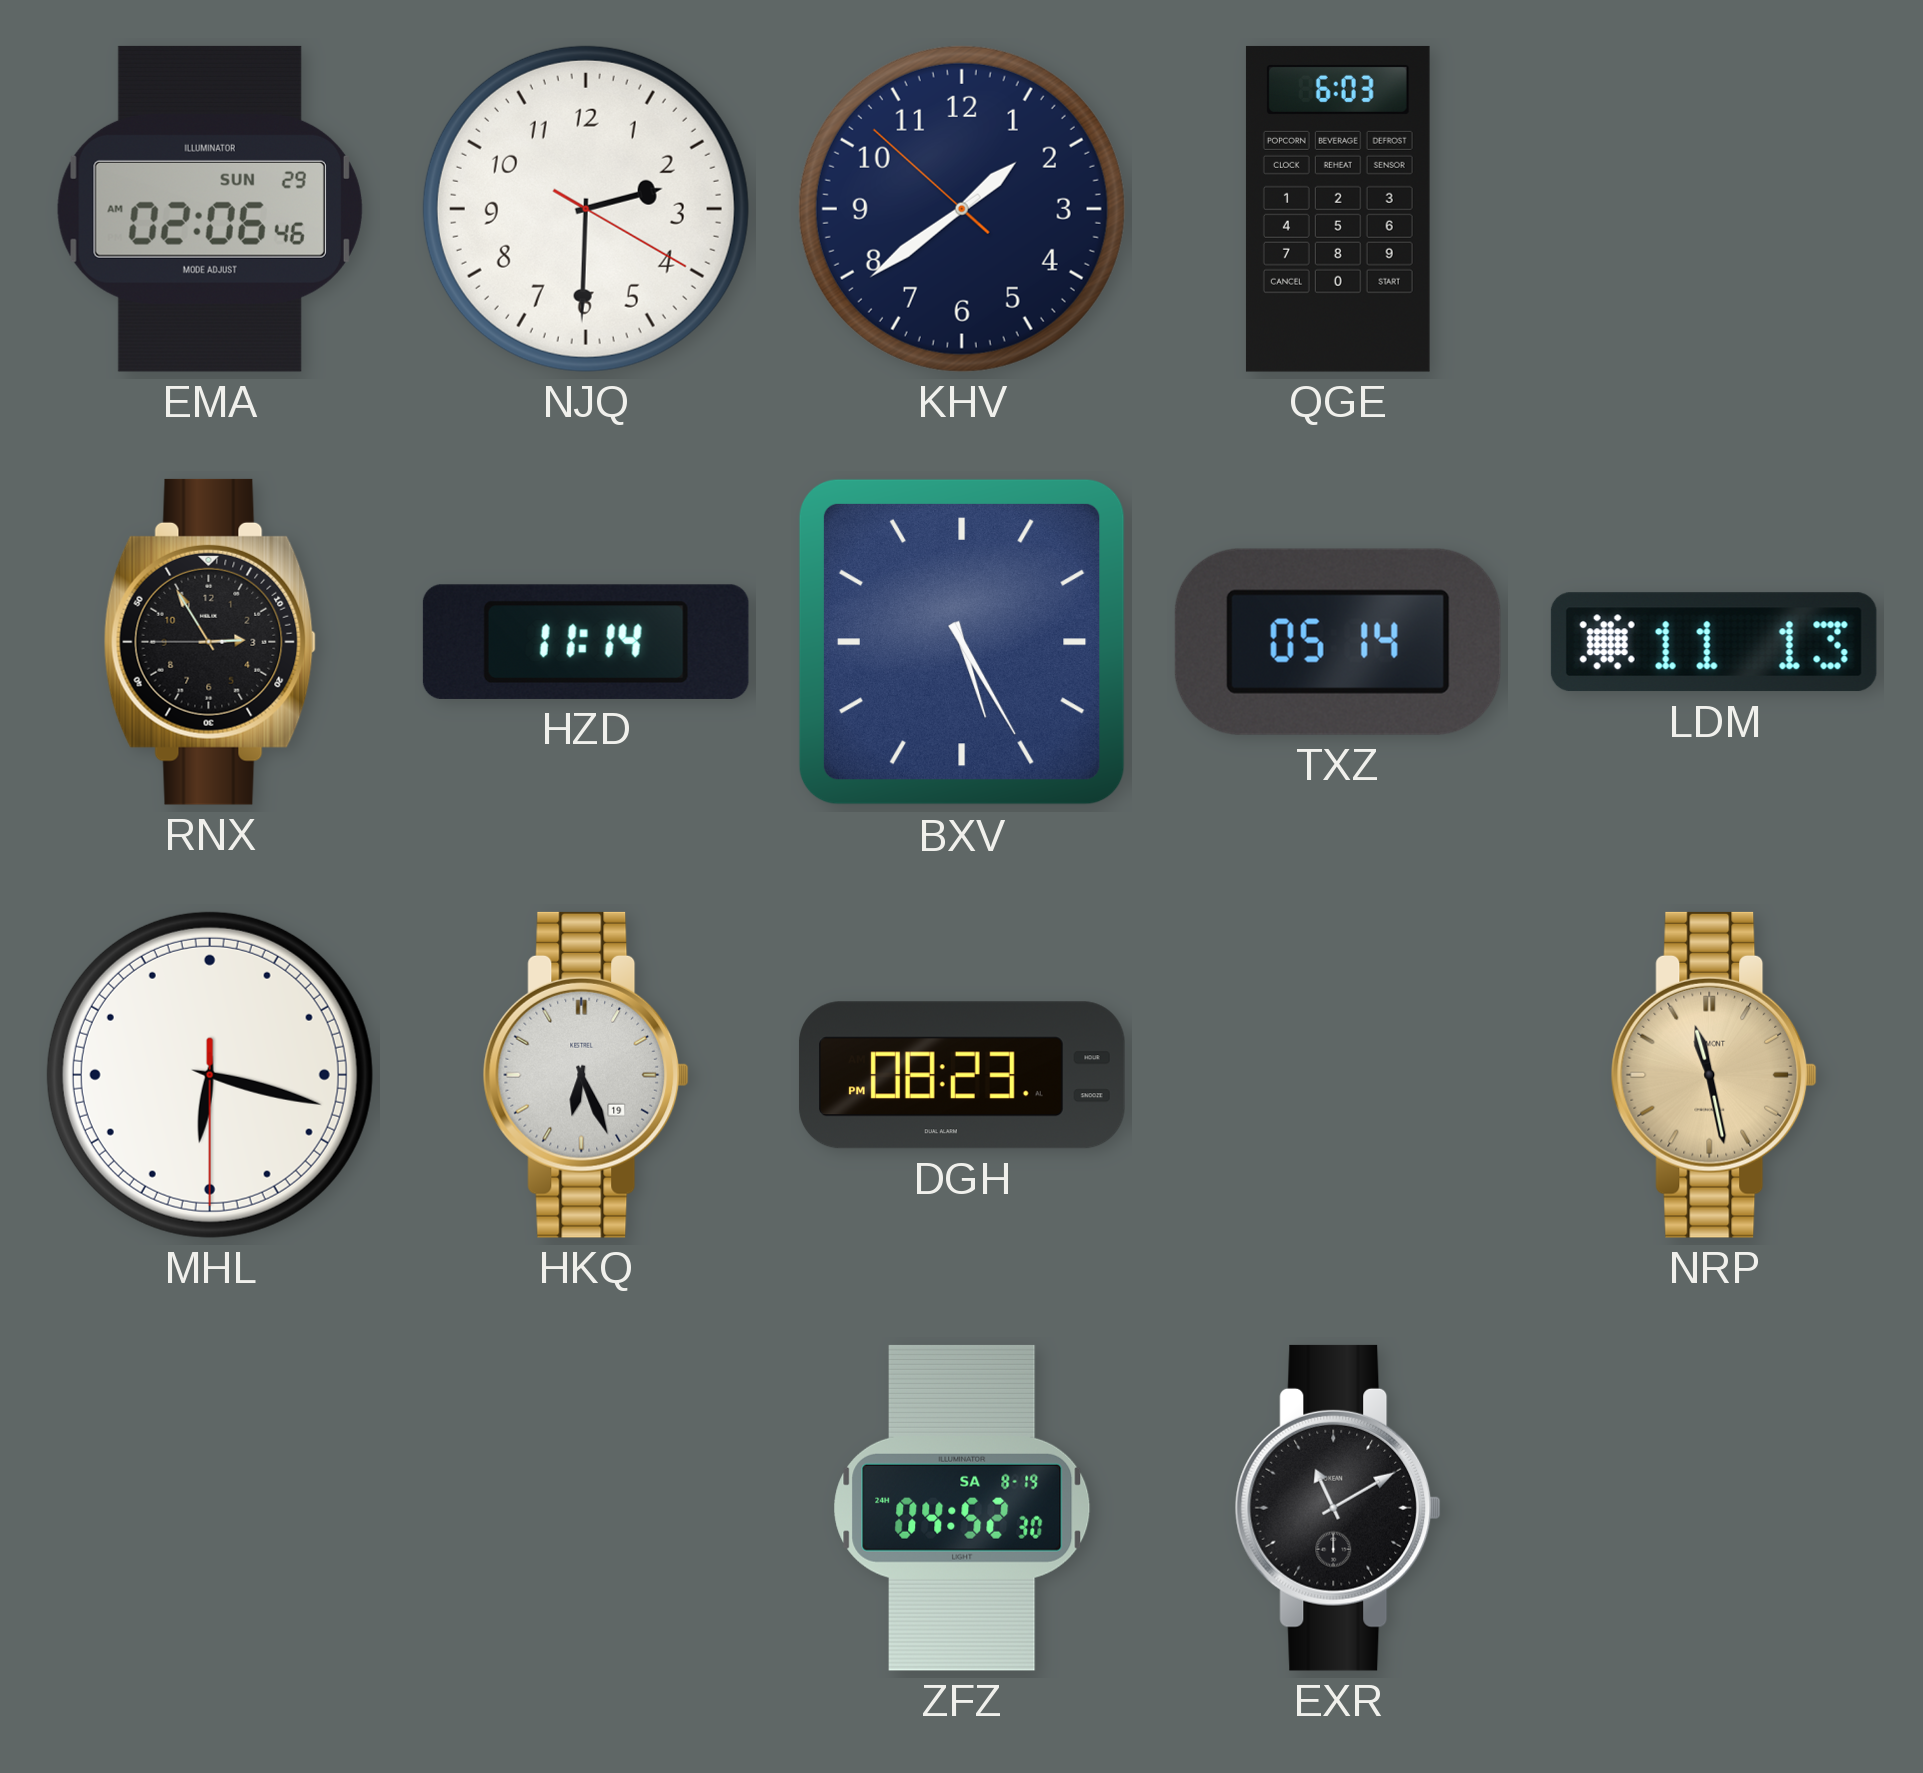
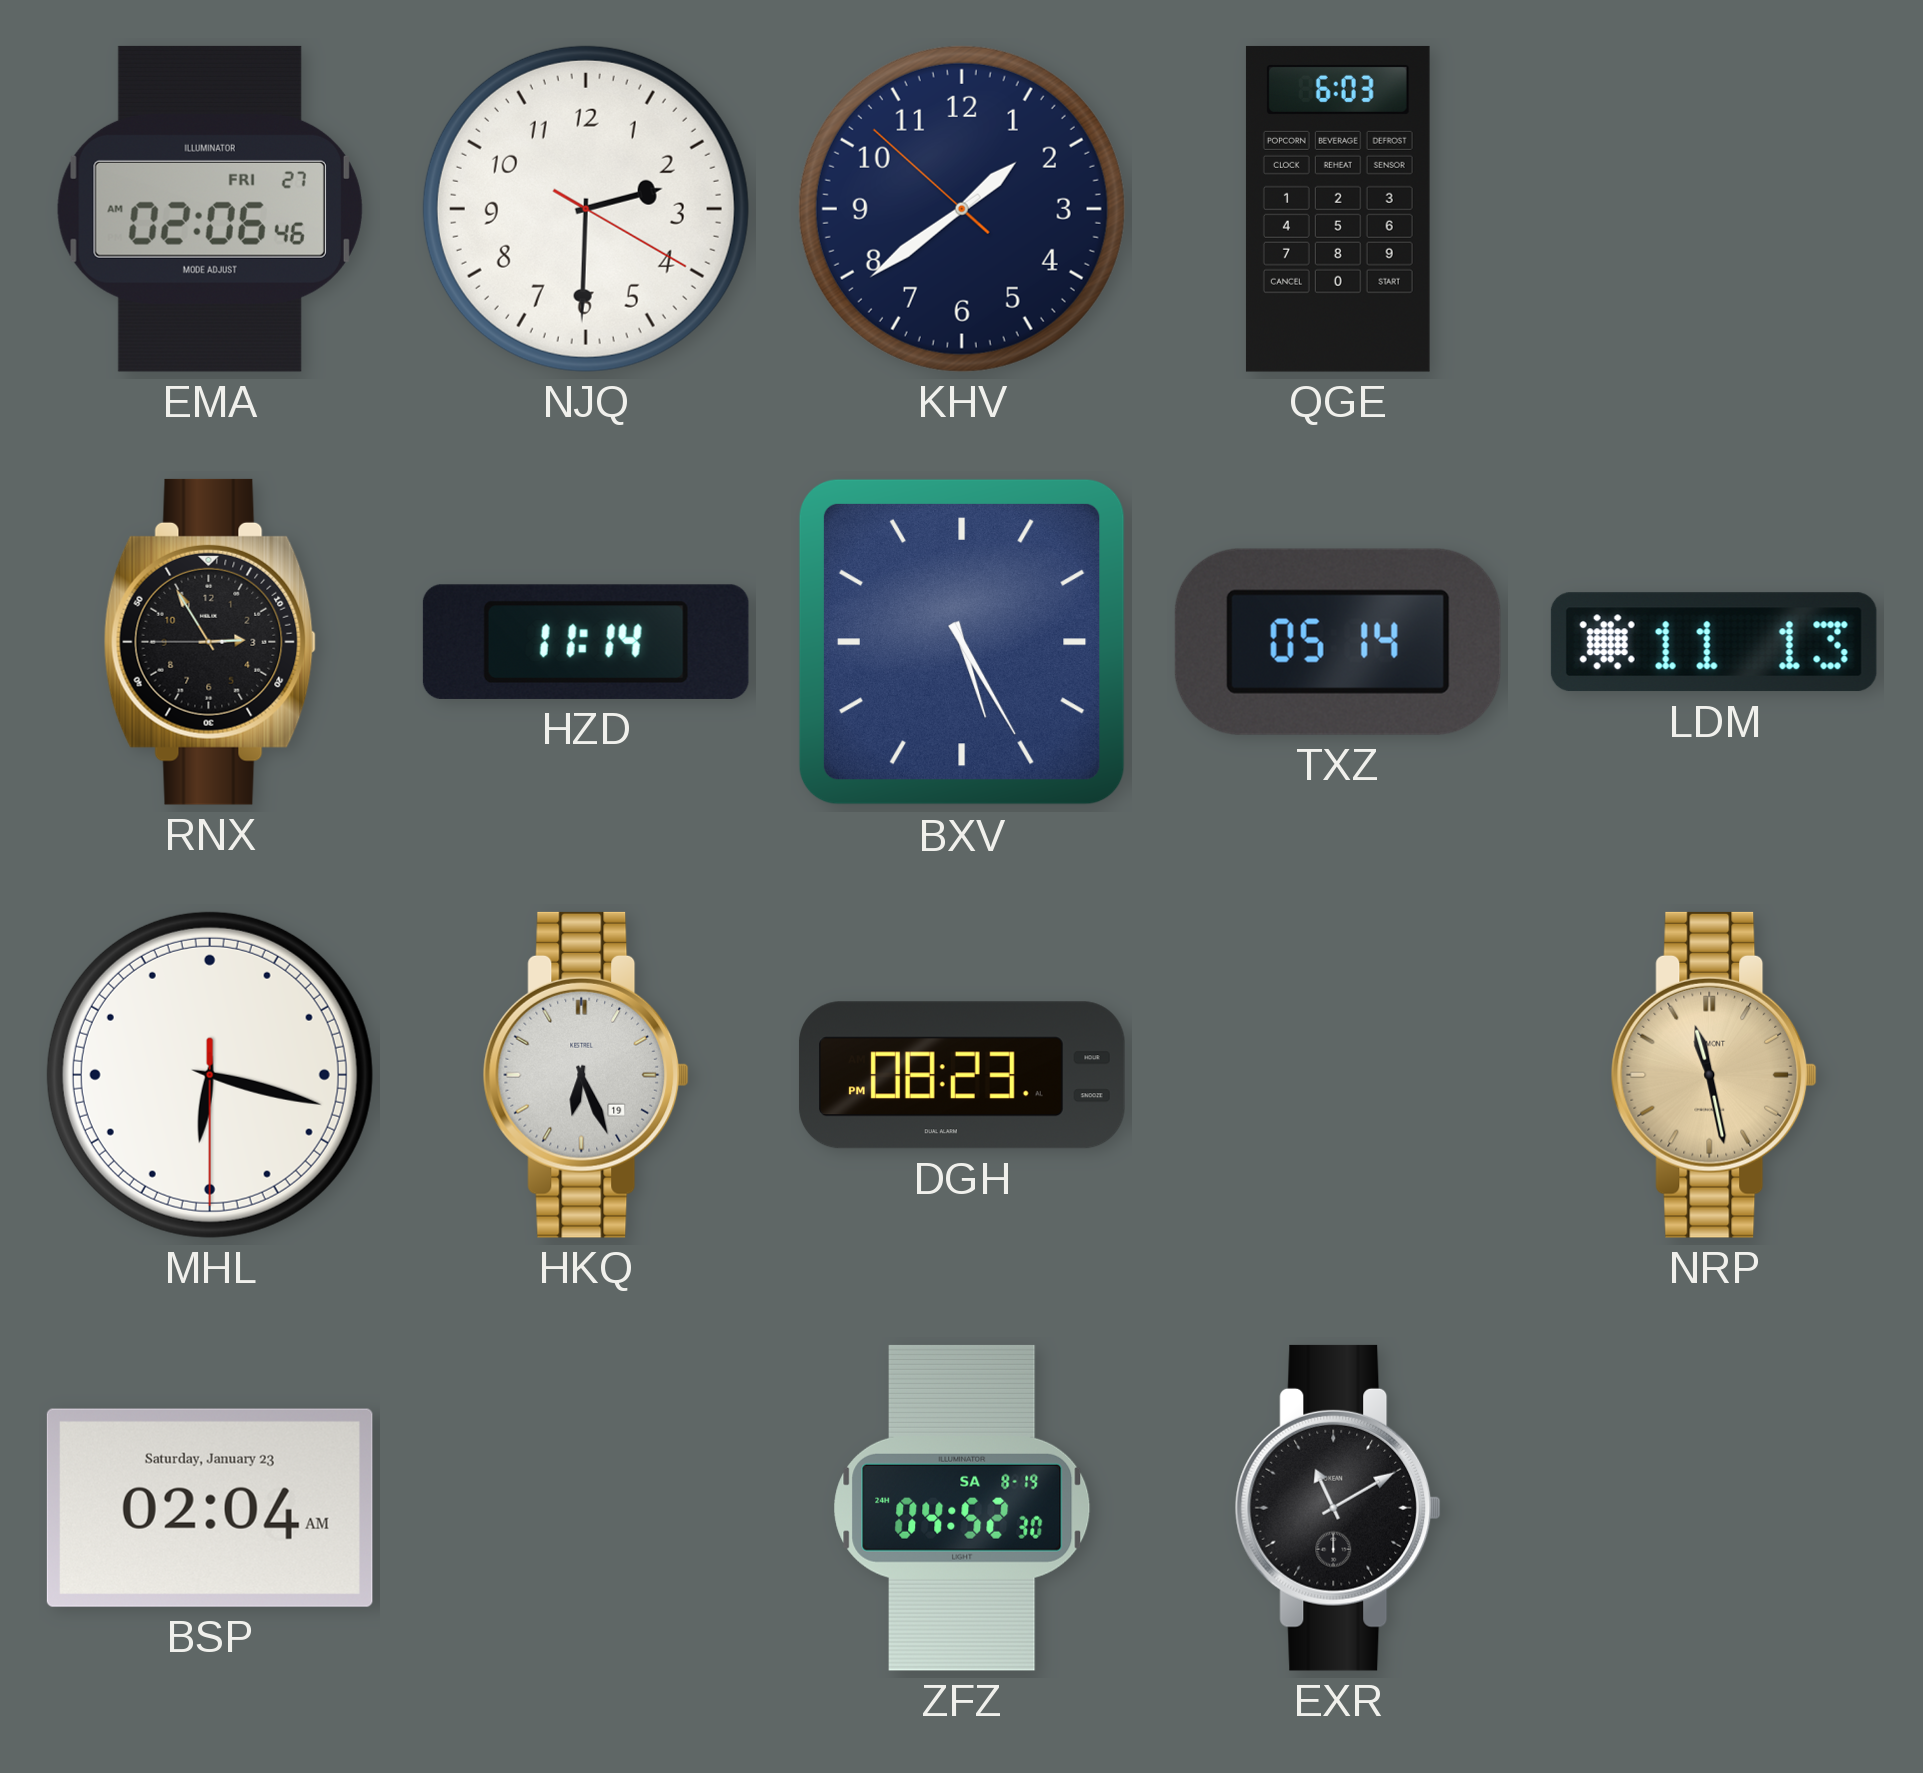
EMA date: SUN 29 -> FRI 27 (210, 209)
BSP: none -> 02:04 (210, 1508)
